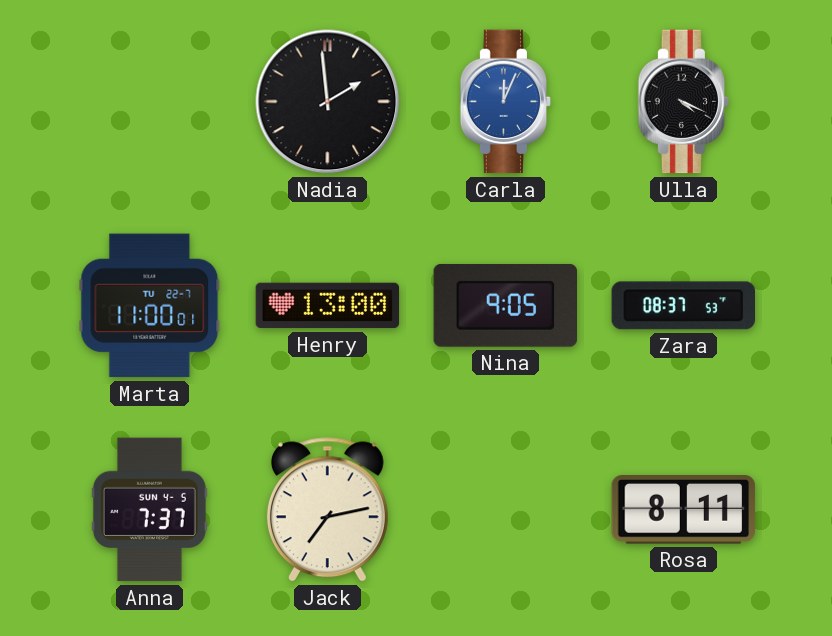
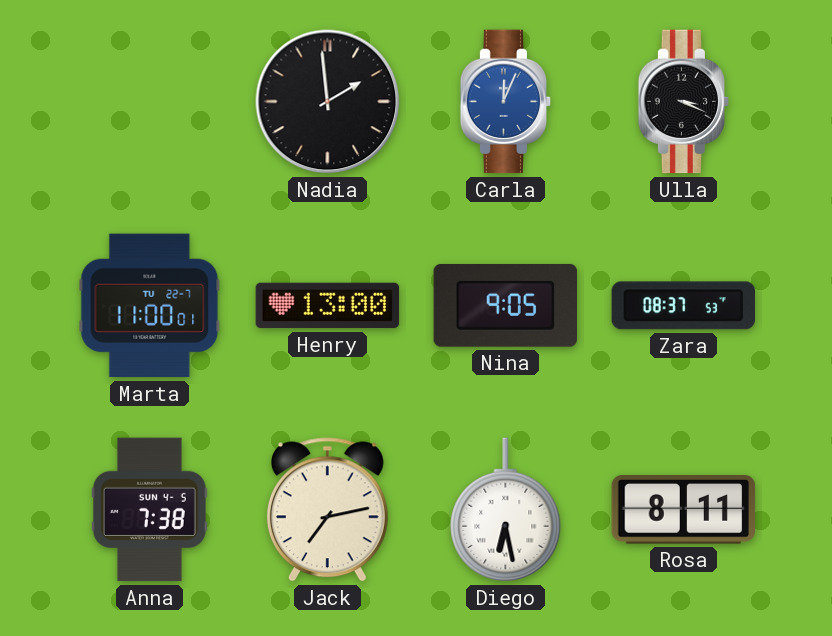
Ulla: 4:19 -> 3:19 (684, 102)
Anna: 7:37 -> 7:38 (149, 510)
Diego: none -> 6:28 (506, 510)
